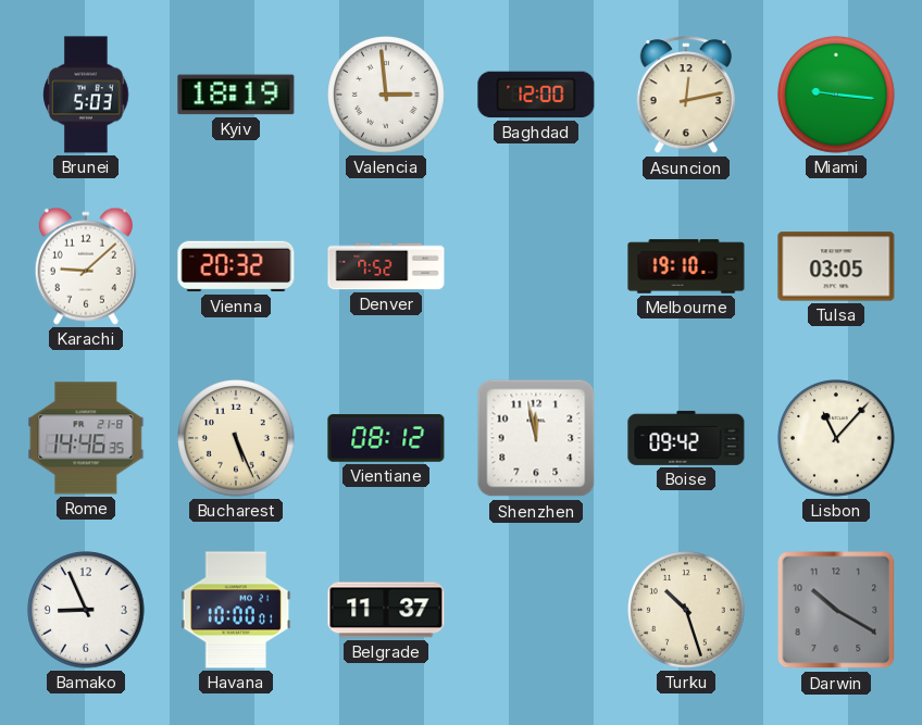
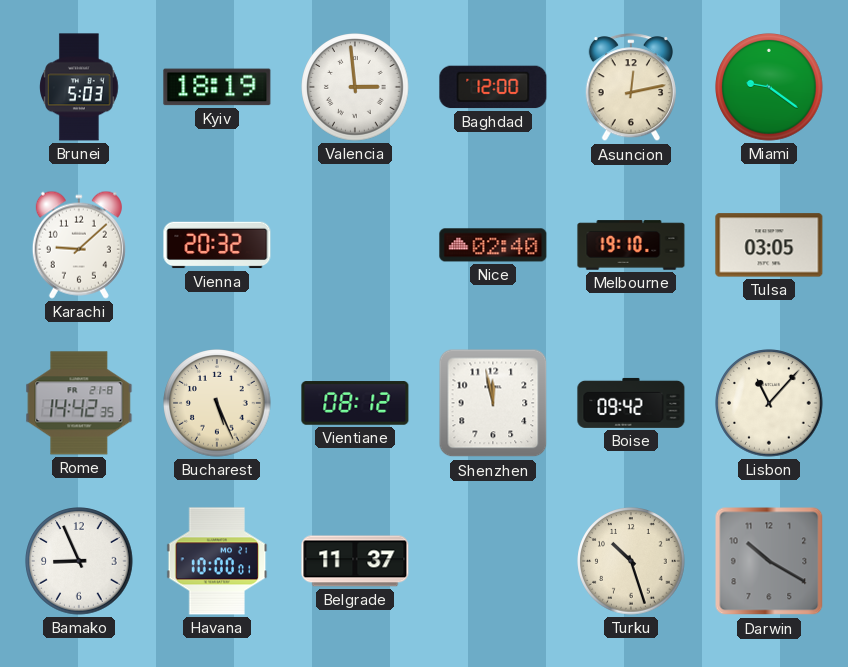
Miami: 9:16 -> 9:21 (769, 87)
Denver: 7:52 -> none (386, 266)
Nice: none -> 02:40 (493, 245)
Rome: 14:46 -> 14:42 (79, 403)
